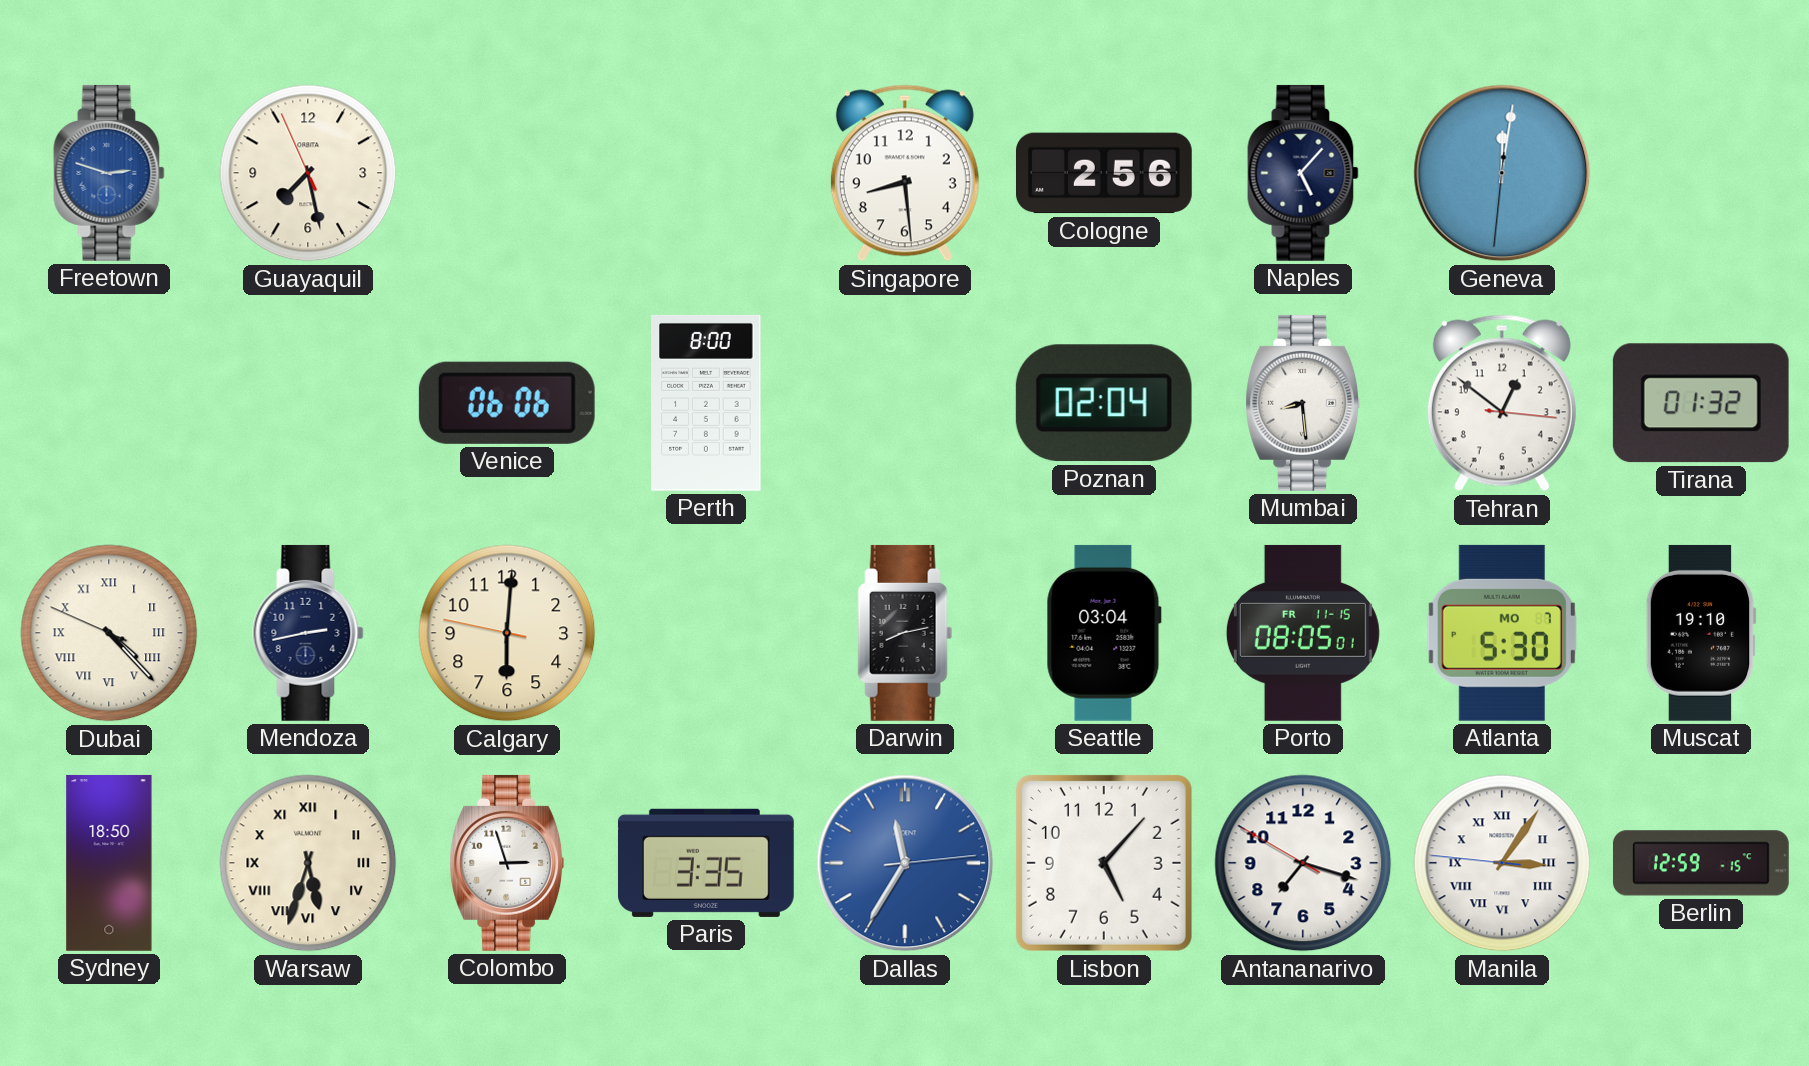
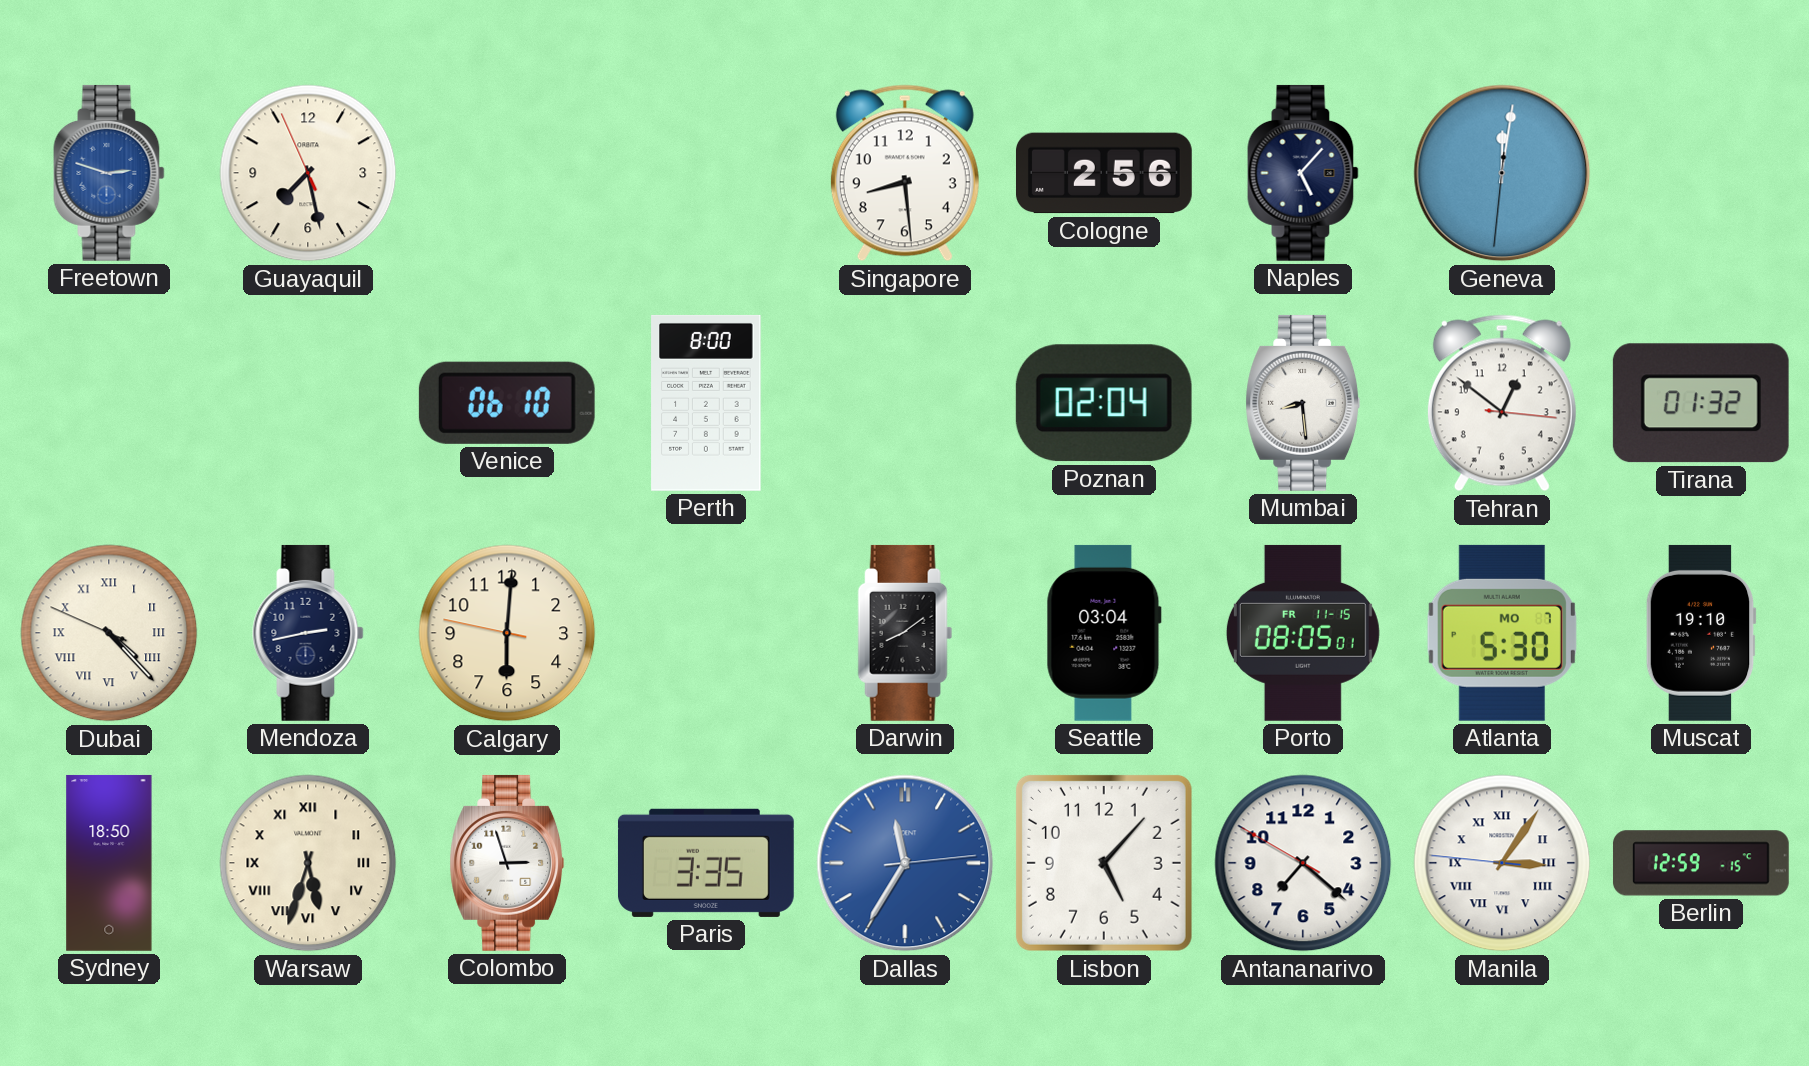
Venice: 06:06 -> 06:10 (507, 403)
Darwin: 8:13 -> 8:09 (905, 633)
Antananarivo: 7:17 -> 7:21 (1303, 863)
